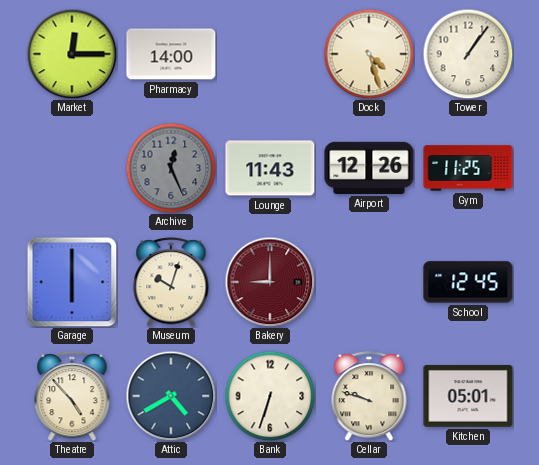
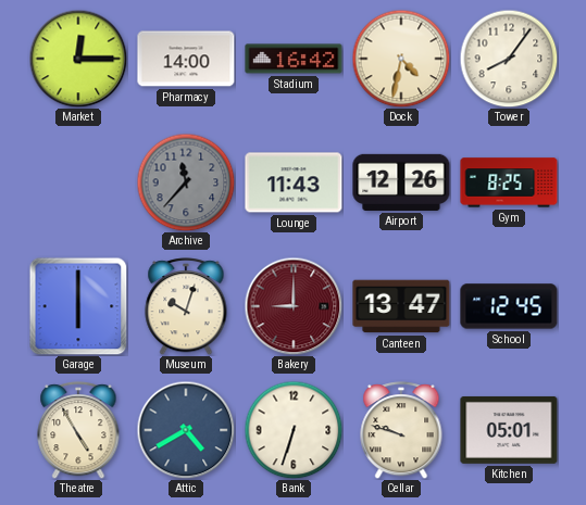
Stadium: none -> 16:42 (294, 59)
Dock: 4:27 -> 4:32 (401, 59)
Tower: 1:06 -> 8:06 (509, 59)
Archive: 12:26 -> 11:37 (186, 182)
Gym: 11:25 -> 8:25 (509, 182)
Canteen: none -> 13:47 (401, 306)
Theatre: 4:53 -> 4:55 (78, 430)
